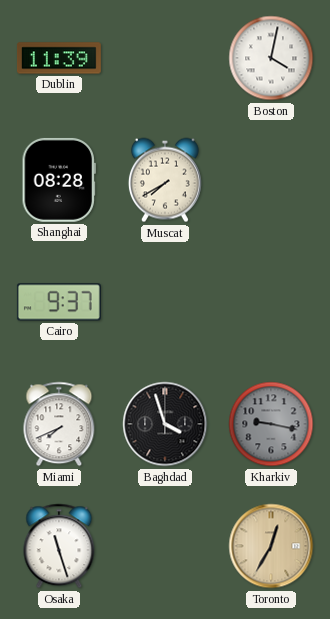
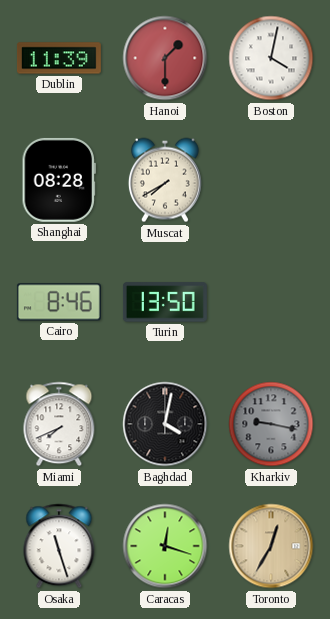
Hanoi: none -> 1:30 (165, 58)
Cairo: 9:37 -> 8:46 (59, 302)
Turin: none -> 13:50 (165, 302)
Baghdad: 3:57 -> 4:02 (165, 424)
Caracas: none -> 12:18 (165, 546)
